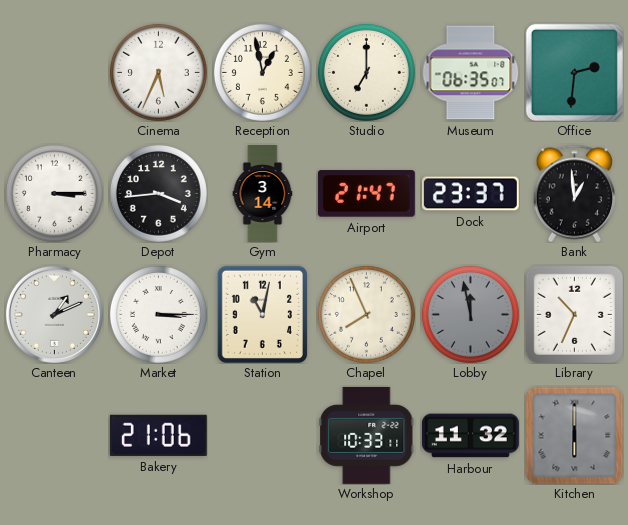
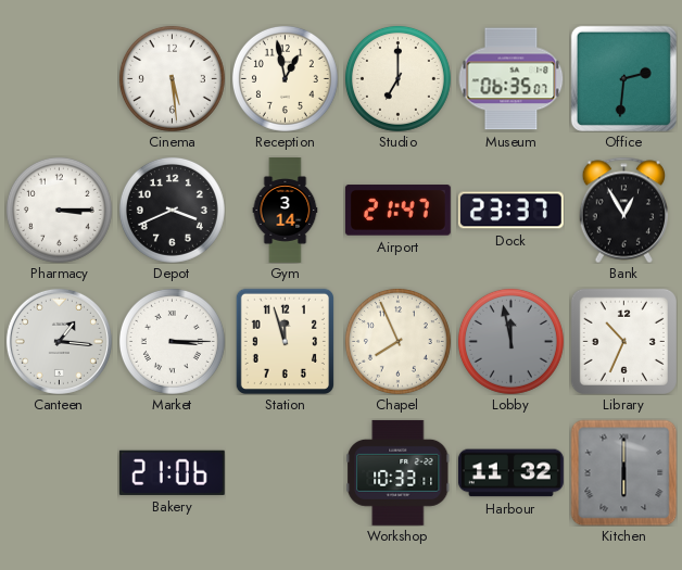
Cinema: 5:34 -> 5:29 (172, 78)
Depot: 3:44 -> 3:41 (172, 210)
Bank: 12:59 -> 12:55 (623, 210)
Canteen: 1:11 -> 1:16 (59, 341)
Station: 11:02 -> 11:57 (285, 341)
